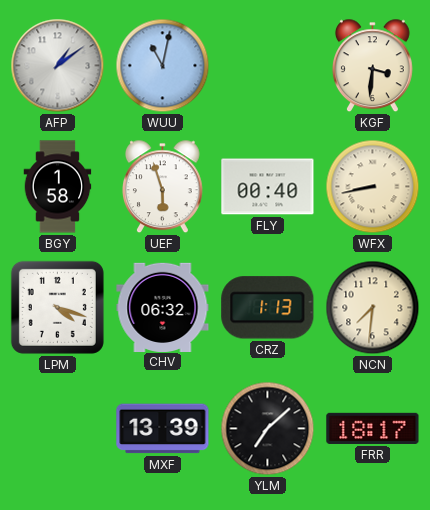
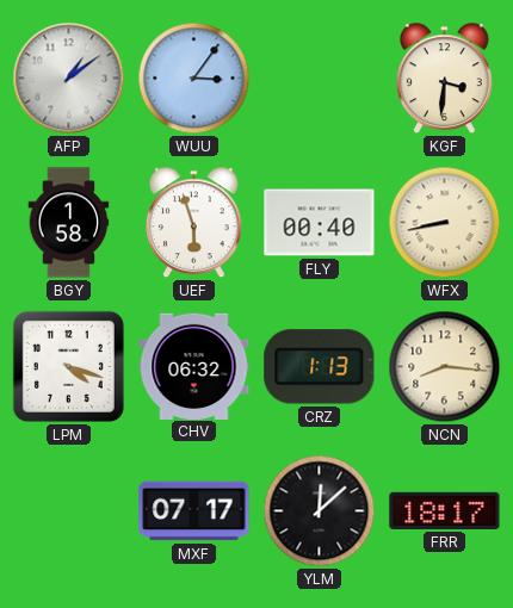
WUU: 11:02 -> 3:06 (194, 79)
NCN: 7:31 -> 8:16 (445, 367)
MXF: 13:39 -> 07:17 (194, 511)
YLM: 7:08 -> 12:08 (320, 511)
